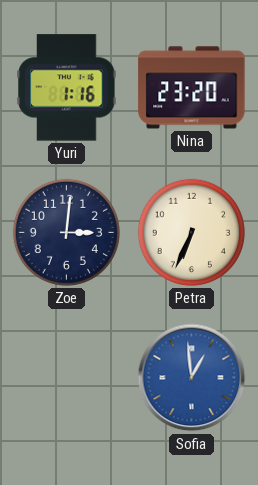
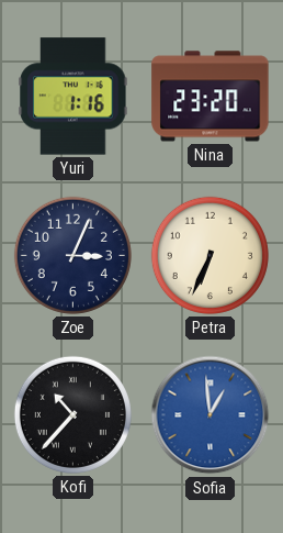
Zoe: 3:01 -> 3:04 (72, 255)
Kofi: none -> 10:37 (72, 414)
